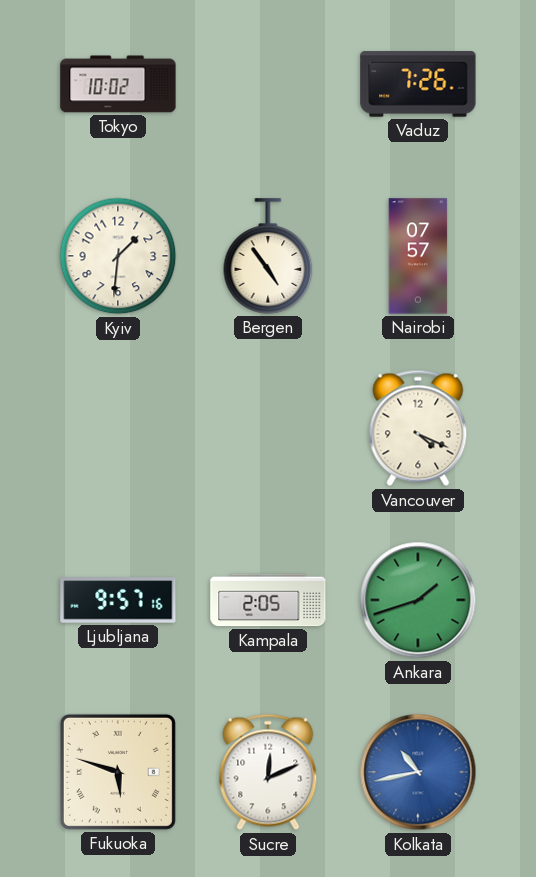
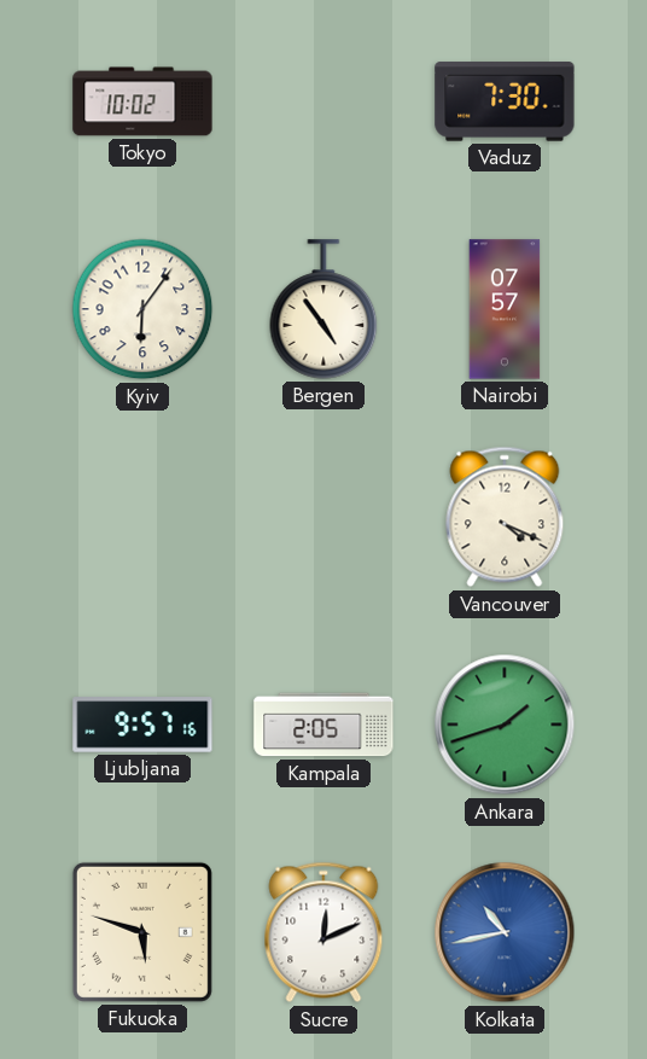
Vaduz: 7:26 -> 7:30 (505, 101)
Kyiv: 1:31 -> 6:06 (142, 309)
